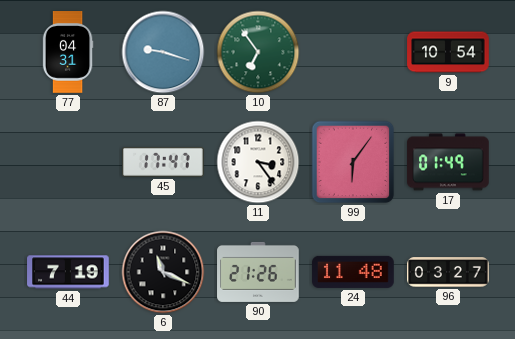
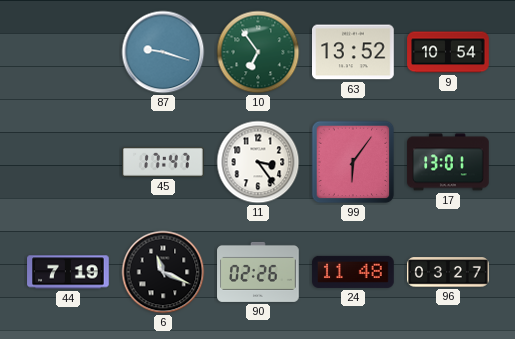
77: 04:31 -> none (68, 52)
63: none -> 13:52 (353, 52)
17: 01:49 -> 13:01 (448, 162)
90: 21:26 -> 02:26 (258, 272)
